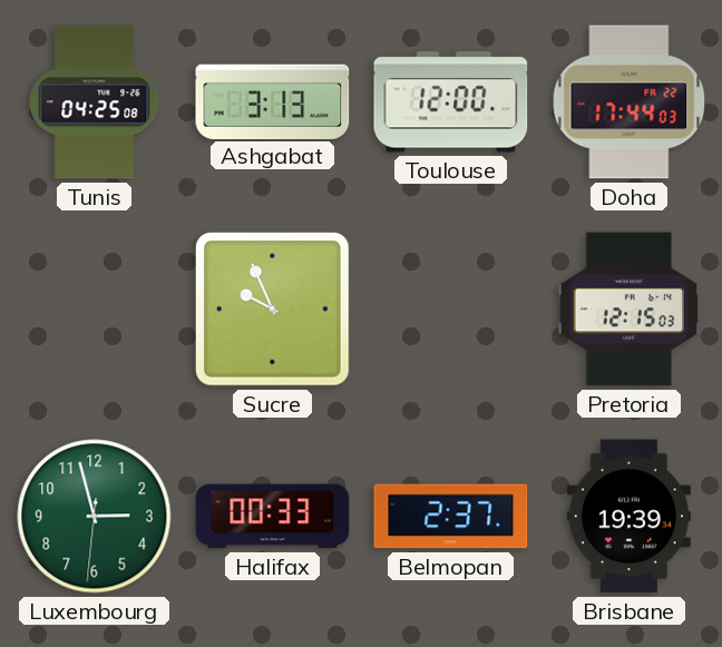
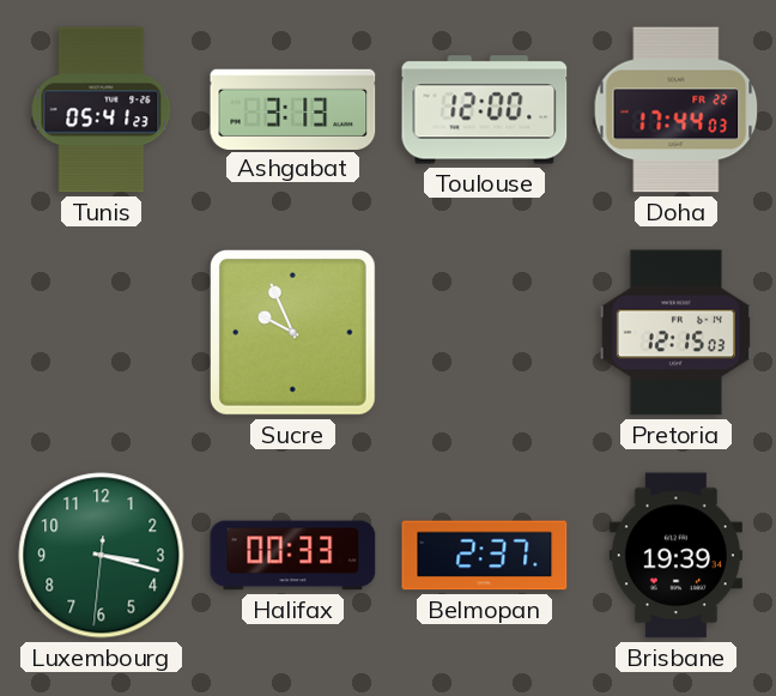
Tunis: 04:25 -> 05:41 (102, 110)
Luxembourg: 2:57 -> 3:17 (102, 556)
